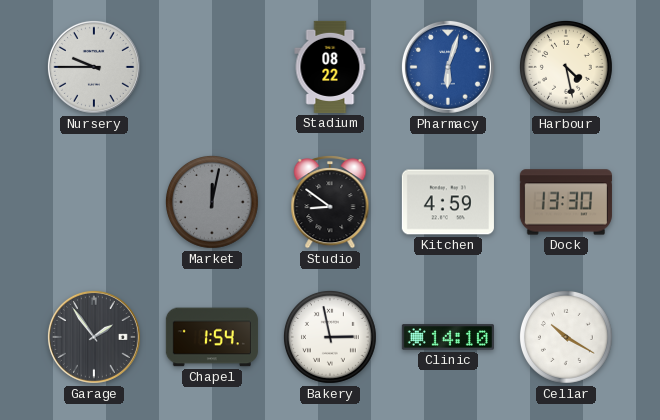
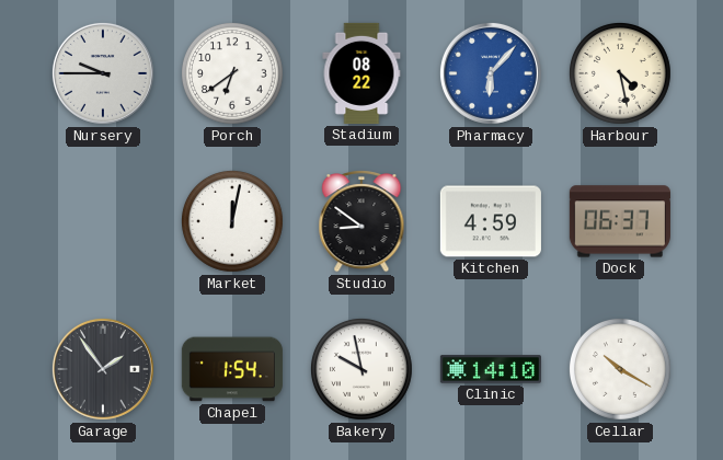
Porch: none -> 6:39 (232, 73)
Pharmacy: 6:03 -> 6:07 (491, 73)
Market dial: grey -> white (232, 221)
Dock: 13:30 -> 06:37 (620, 221)
Bakery: 2:58 -> 9:58 (361, 369)
